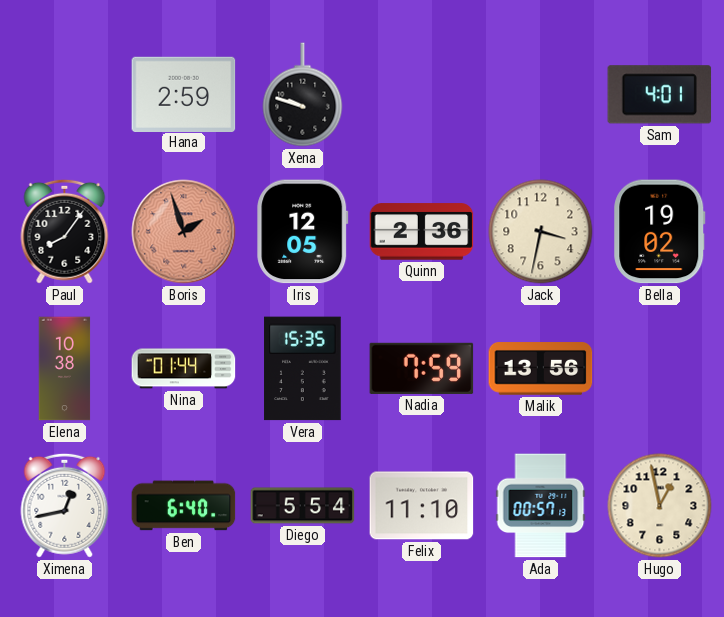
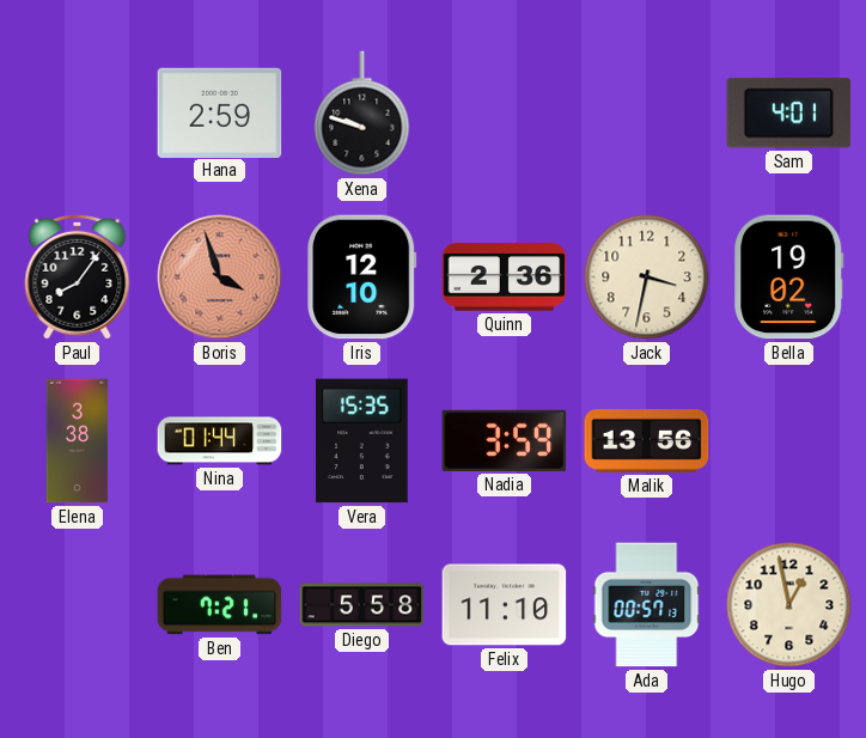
Boris: 1:57 -> 3:57 (220, 277)
Iris: 12:05 -> 12:10 (362, 277)
Elena: 10:38 -> 3:38 (78, 441)
Nadia: 7:59 -> 3:59 (505, 440)
Ximena: 12:43 -> none (65, 505)
Ben: 6:40 -> 7:21 (220, 605)
Diego: 5:54 -> 5:58 (362, 605)
